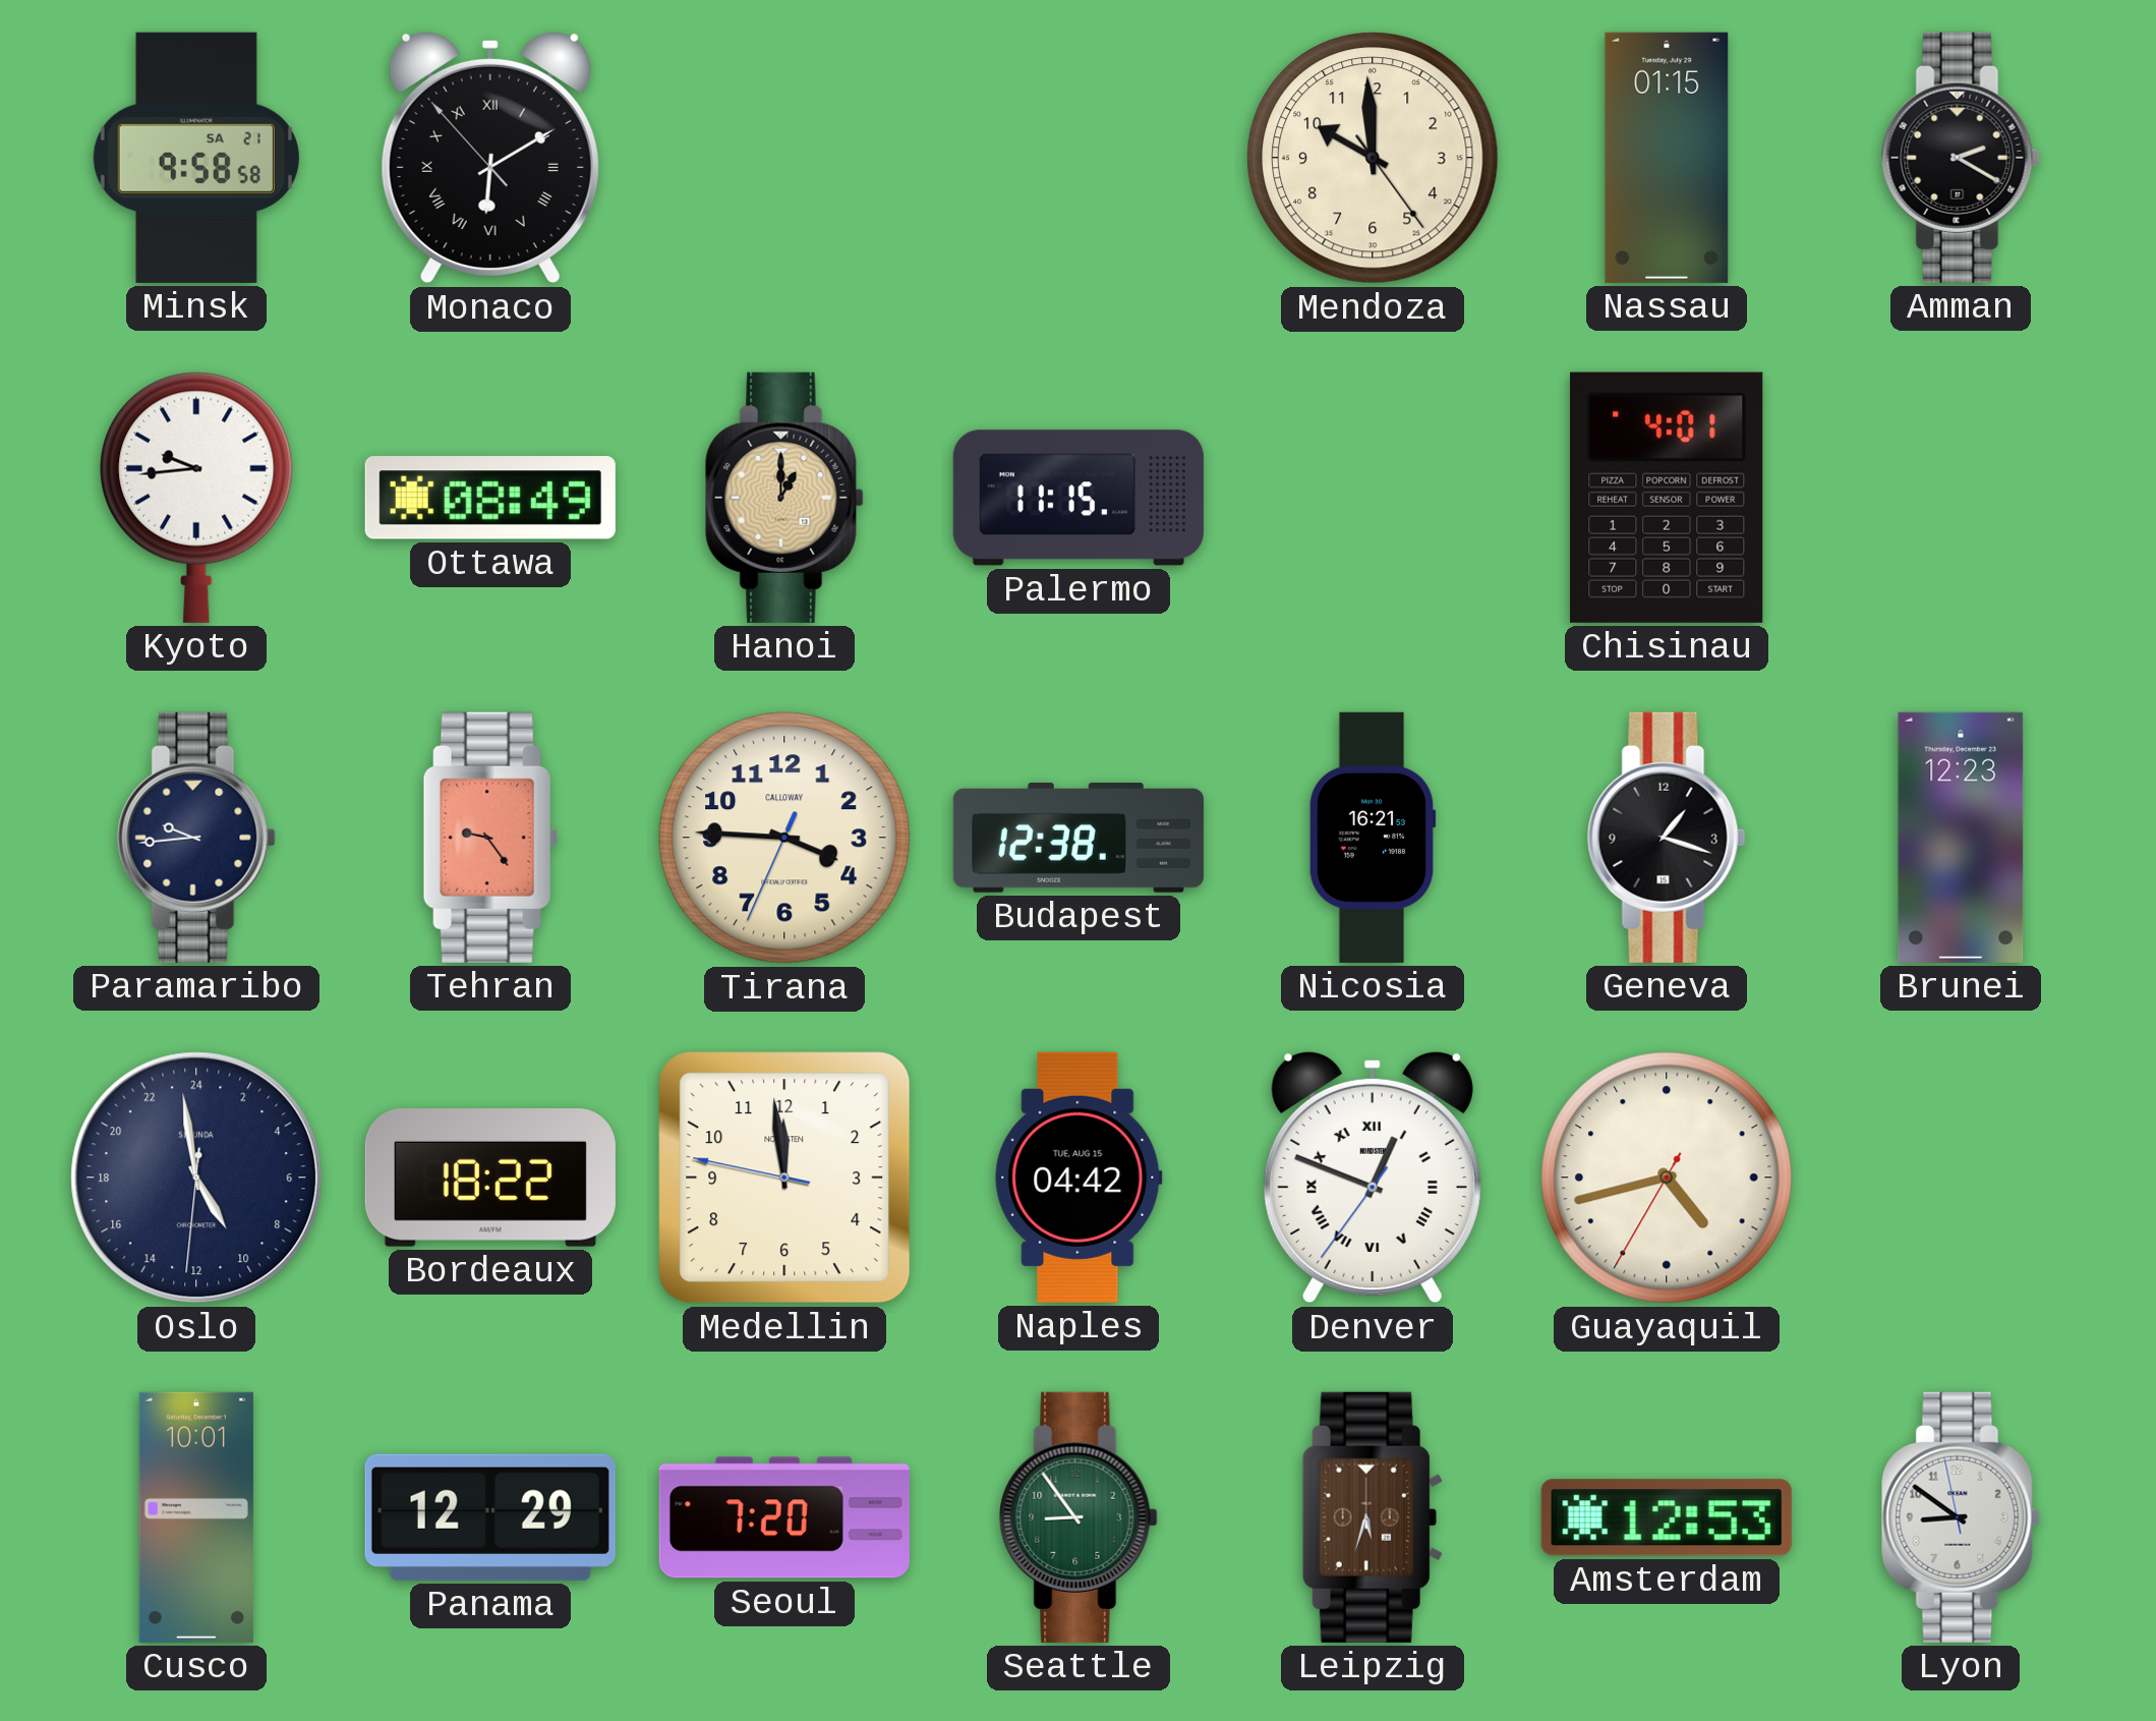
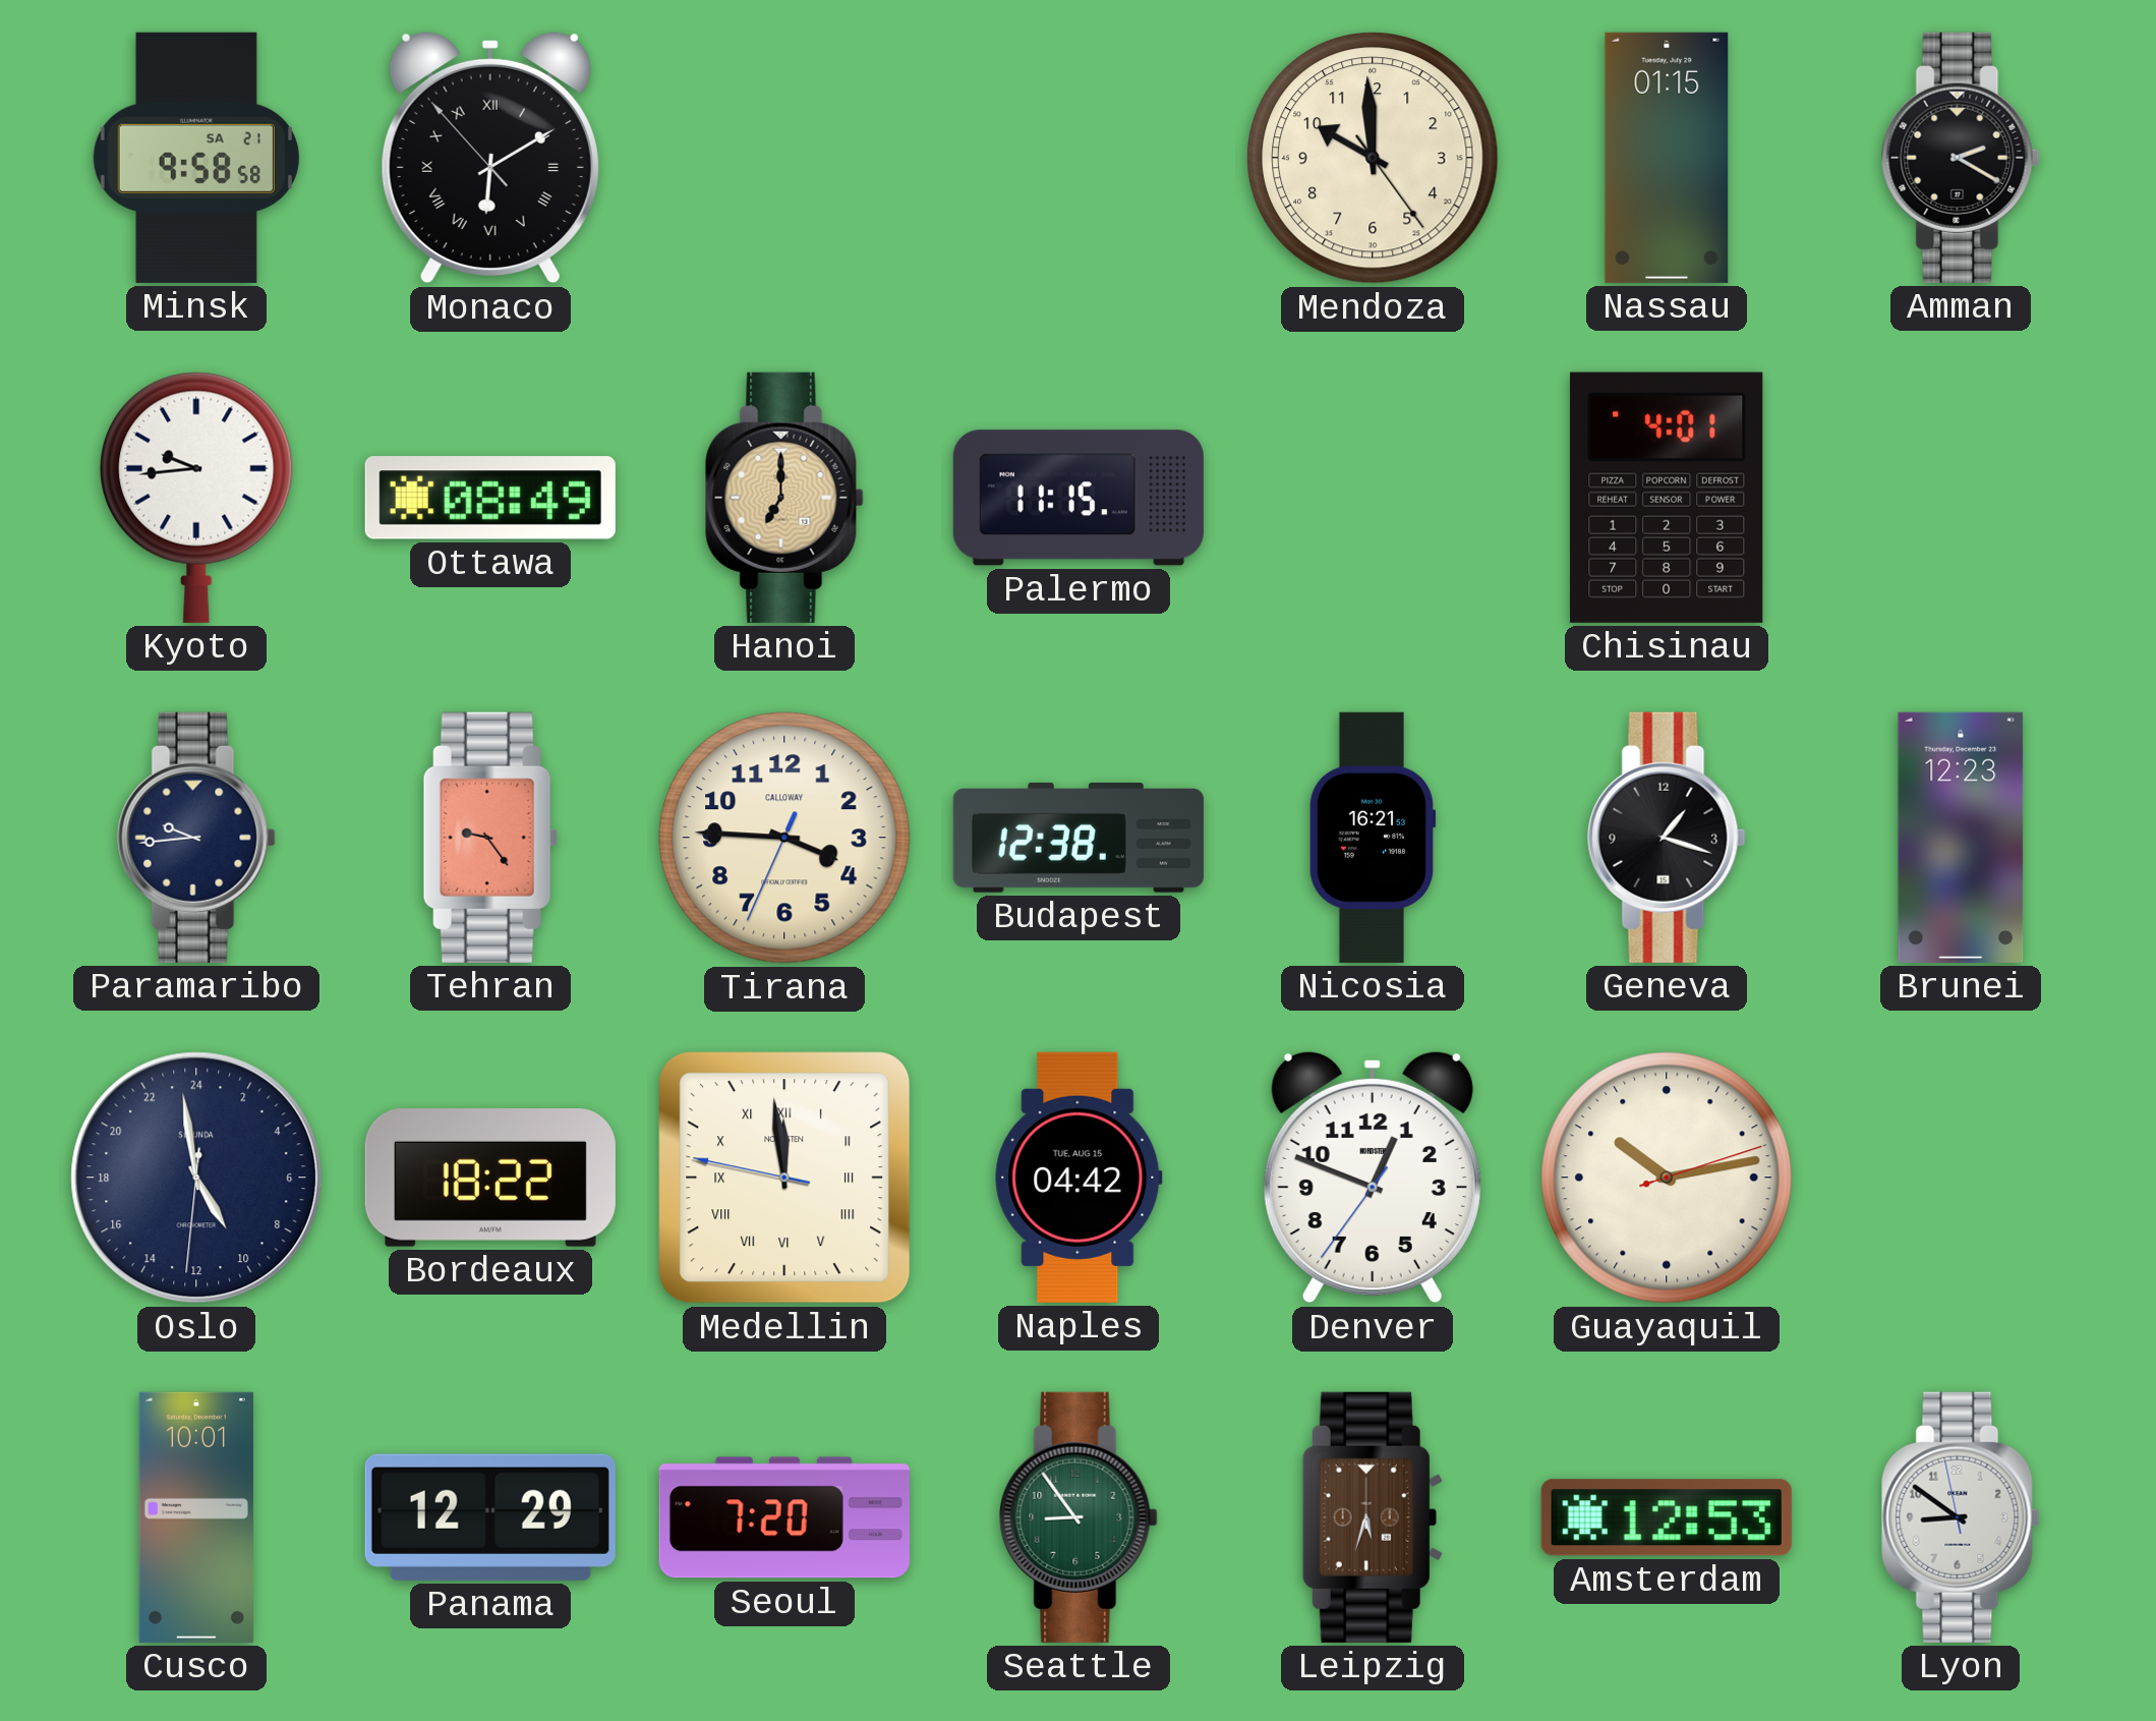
Hanoi: 1:00 -> 7:00 (784, 498)
Medellin numerals: Arabic -> Roman (784, 1178)
Denver numerals: Roman -> Arabic (1373, 1178)
Guayaquil: 4:42 -> 10:13 (1667, 1178)
